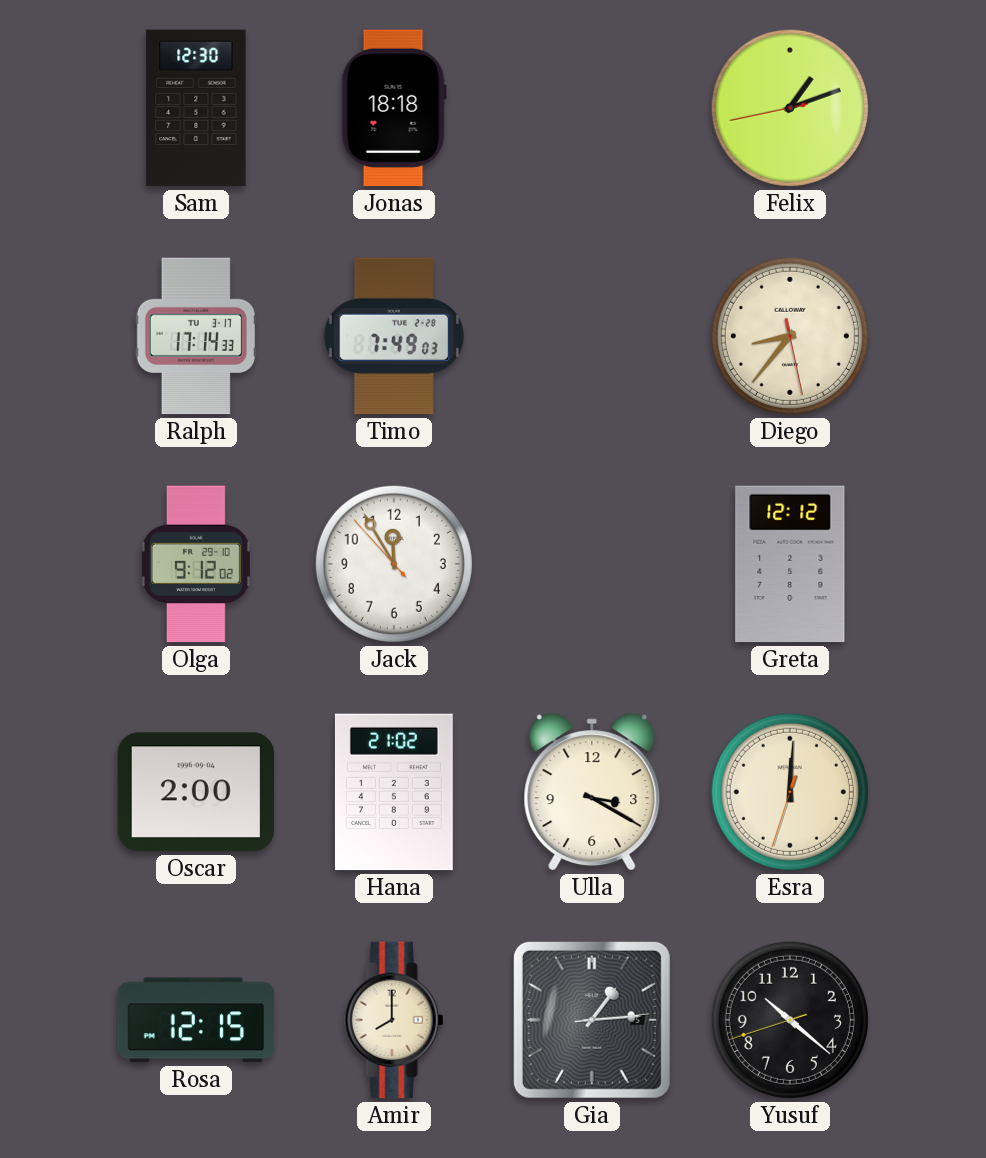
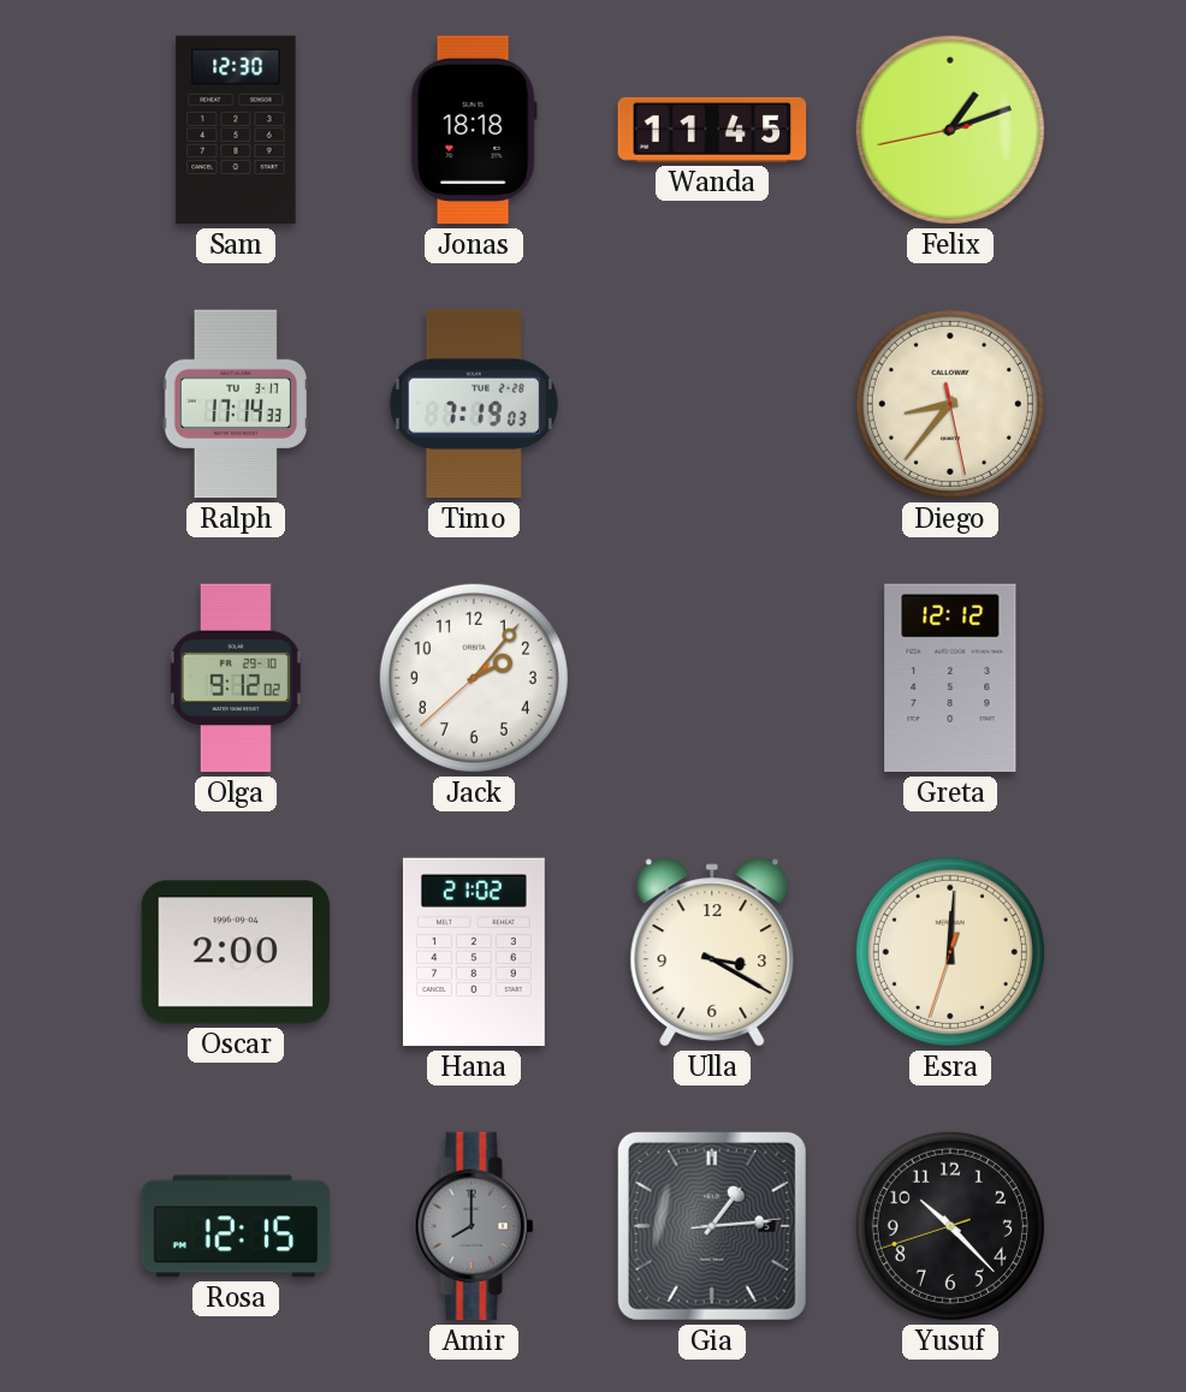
Wanda: none -> 11:45 (712, 130)
Timo: 7:49 -> 7:19 (474, 404)
Jack: 11:54 -> 2:06 (474, 678)
Amir dial: cream -> grey (474, 1226)
Yusuf: 10:21 -> 10:22 (950, 1226)
